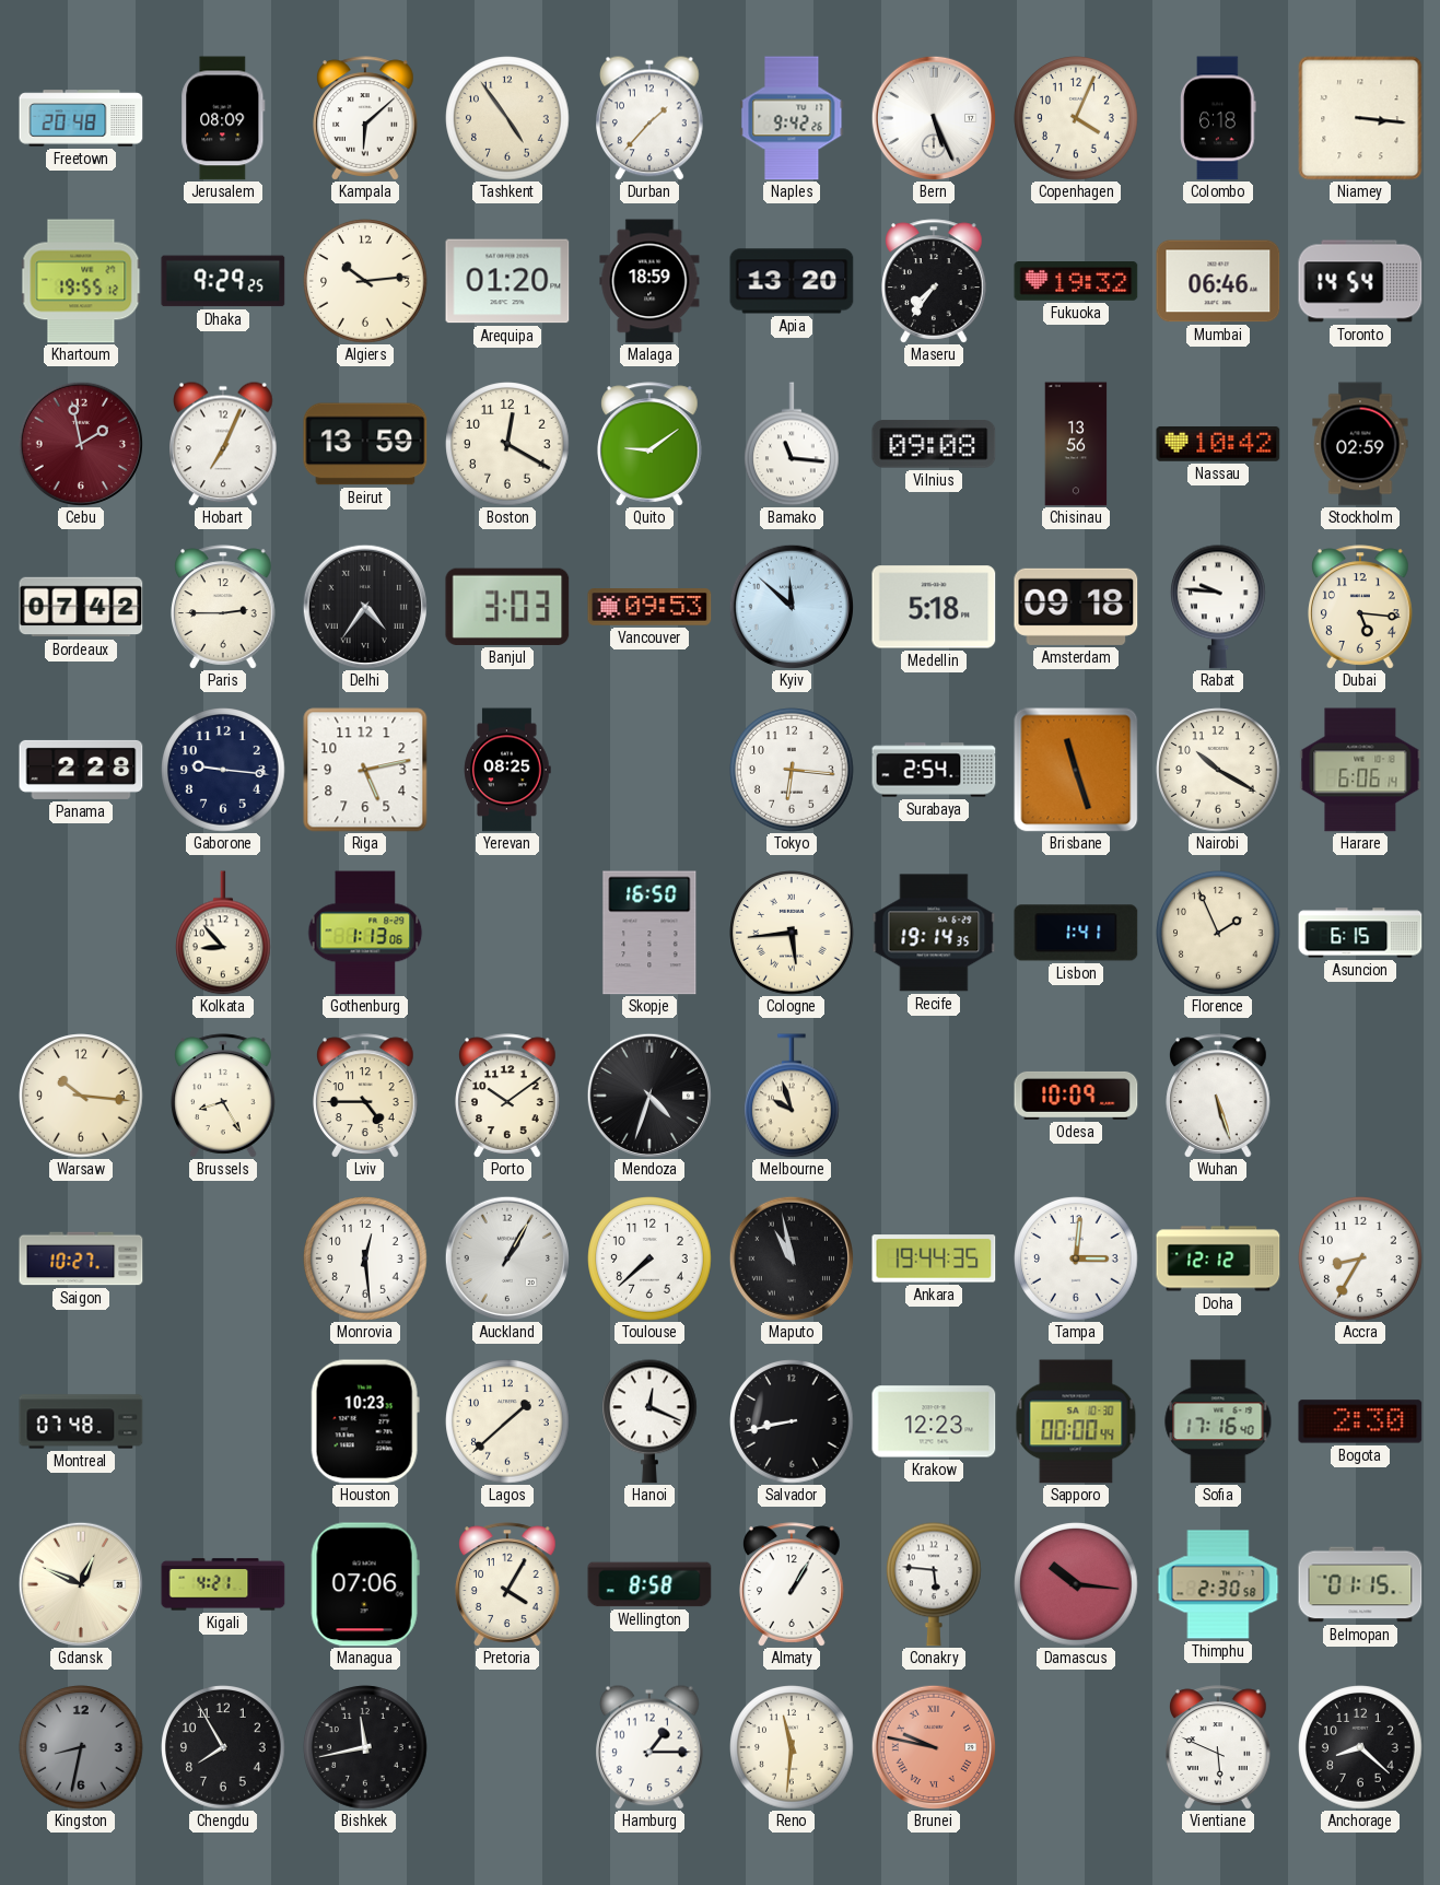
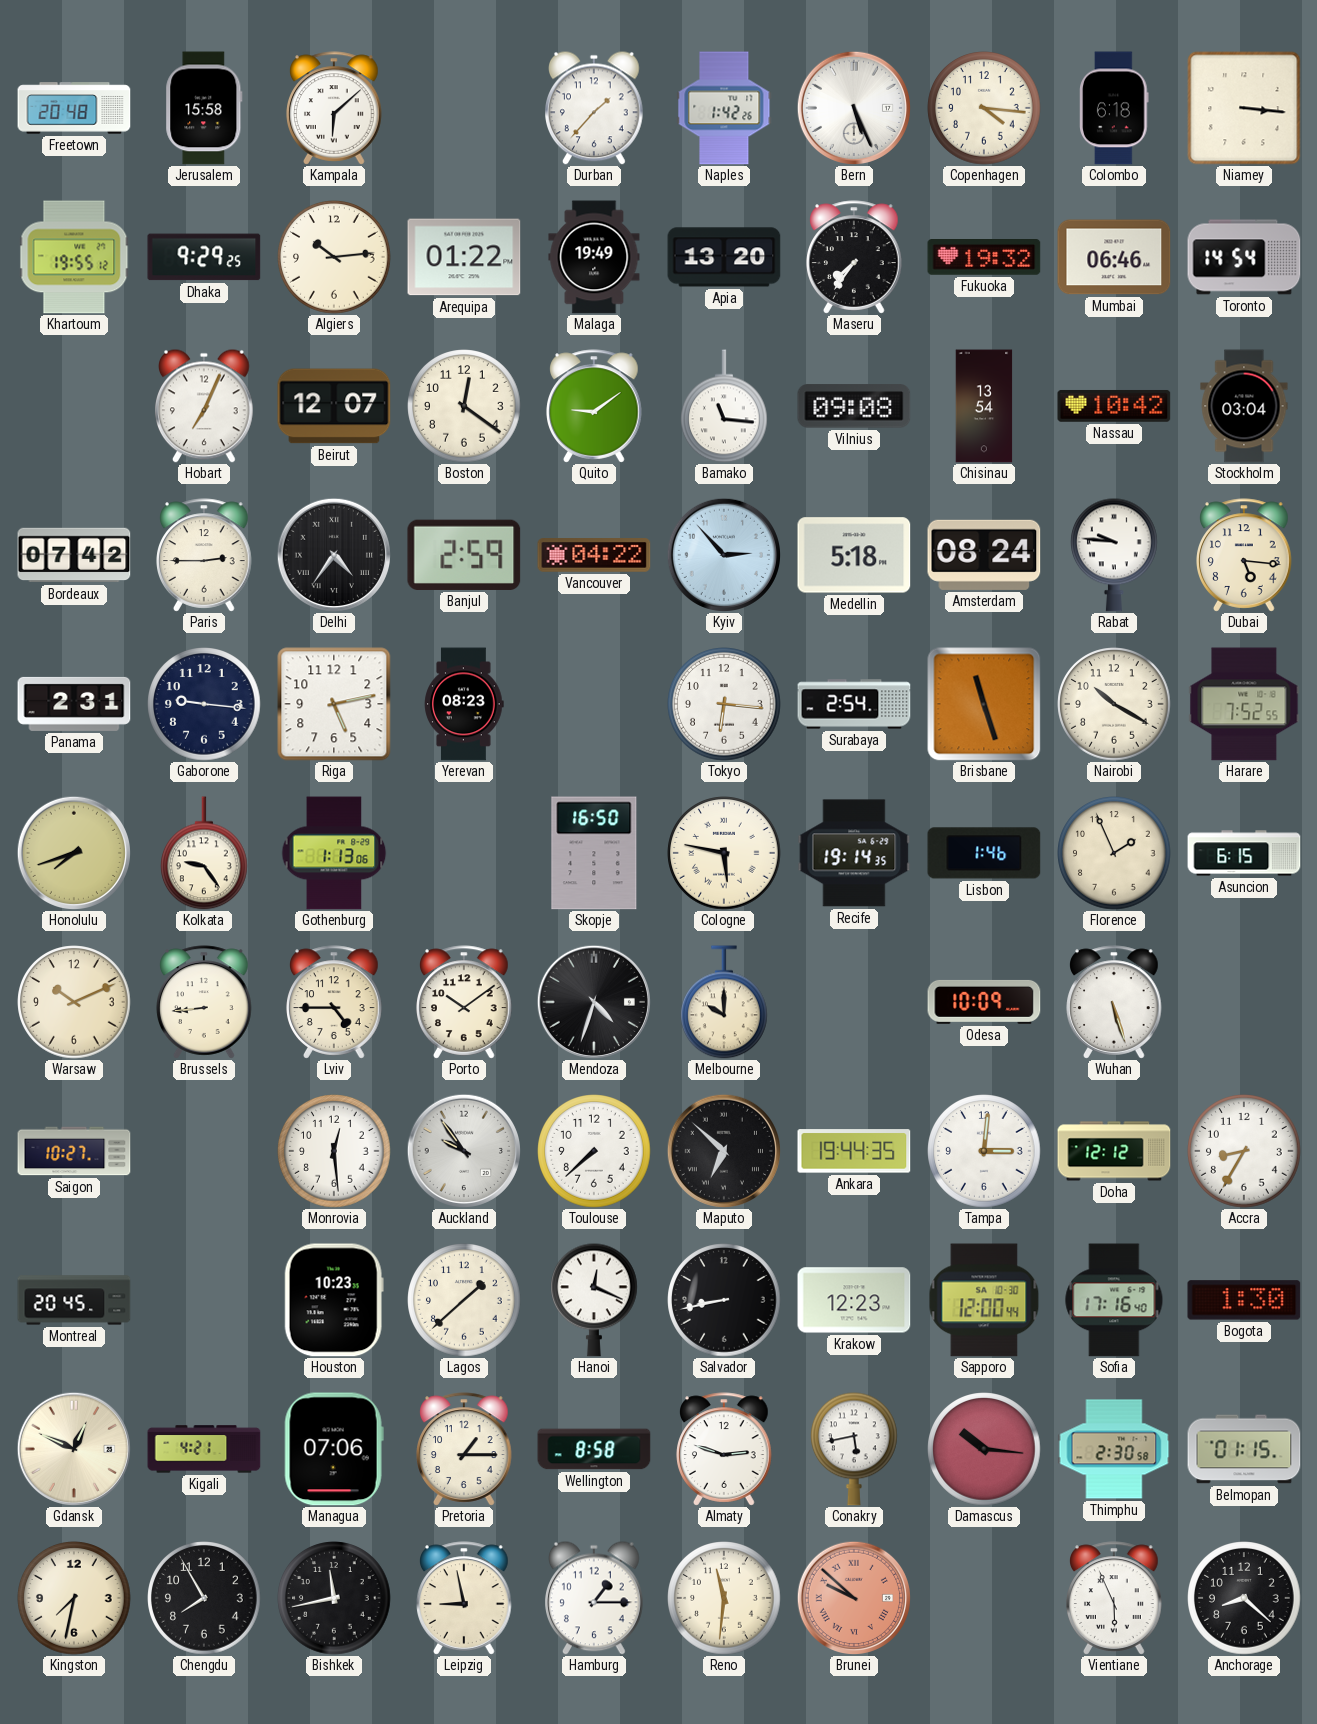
Jerusalem: 08:09 -> 15:58 (204, 108)
Tashkent: 4:54 -> none (507, 118)
Naples: 9:42 -> 1:42 (724, 108)
Copenhagen: 4:04 -> 4:16 (984, 108)
Arequipa: 01:20 -> 01:22 (464, 257)
Malaga: 18:59 -> 19:49 (594, 257)
Cebu: 1:58 -> none (80, 443)
Beirut: 13:59 -> 12:07 (334, 406)
Boston: 12:20 -> 12:21 (464, 406)
Chisinau: 13:56 -> 13:54 (984, 406)
Stockholm: 02:59 -> 03:04 (1244, 406)
Banjul: 3:03 -> 2:59 (464, 555)
Vancouver: 09:53 -> 04:22 (594, 555)
Kyiv: 11:52 -> 2:53 (723, 554)
Amsterdam: 09:18 -> 08:24 (984, 555)
Panama: 2:28 -> 2:31 (74, 704)
Yerevan: 08:25 -> 08:23 (464, 704)
Harare: 6:06 -> 7:52 (1244, 704)
Honolulu: none -> 7:42 (73, 852)
Kolkata: 8:53 -> 9:24 (205, 853)
Cologne: 5:44 -> 5:47 (724, 853)
Lisbon: 1:41 -> 1:46 (984, 853)
Warsaw: 10:16 -> 10:11 (74, 1002)
Brussels: 8:25 -> 8:44 (204, 1002)
Melbourne: 9:57 -> 10:00 (725, 1002)
Auckland: 1:05 -> 9:54 (463, 1150)
Maputo: 10:58 -> 6:52 (723, 1150)
Montreal: 07:48 -> 20:45 (74, 1300)
Sapporo: 00:00 -> 12:00 (984, 1300)
Bogota: 2:30 -> 1:30 (1244, 1300)
Pretoria: 4:05 -> 1:15 (464, 1449)
Almaty: 1:05 -> 2:48 (724, 1449)
Conakry: 5:46 -> 5:43 (855, 1449)
Kingston: 8:32 -> 7:32 (74, 1598)
Kingston dial: grey -> cream (74, 1598)
Leipzig: none -> 8:58 (464, 1598)
Brunei: 9:47 -> 9:52 (853, 1597)
Vientiane: 5:49 -> 5:56 (1114, 1598)
